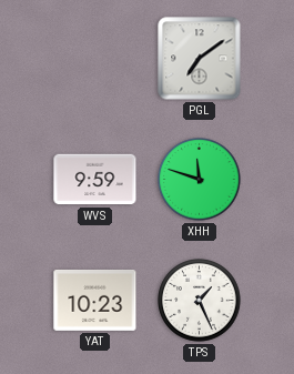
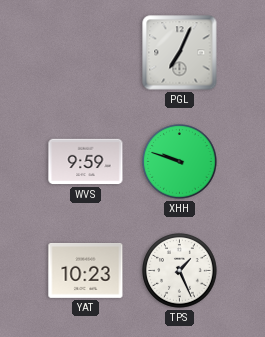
PGL: 7:09 -> 7:04 (180, 53)
XHH: 11:48 -> 9:48 (180, 162)
